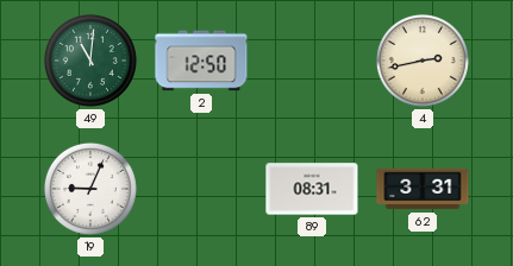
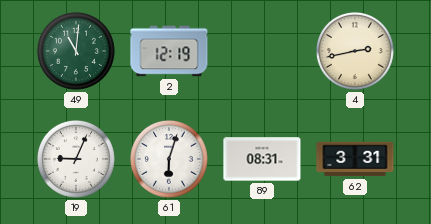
2: 12:50 -> 12:19 (169, 51)
61: none -> 6:03 (169, 159)
